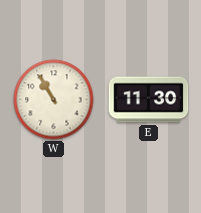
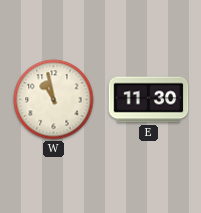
W: 10:55 -> 10:58 (54, 100)
